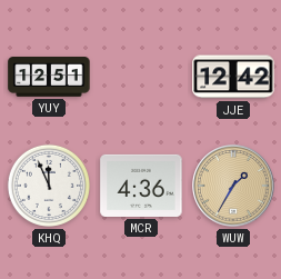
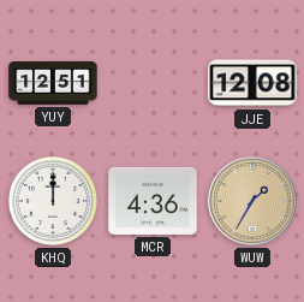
JJE: 12:42 -> 12:08 (252, 83)
KHQ: 11:56 -> 12:00 (53, 201)
